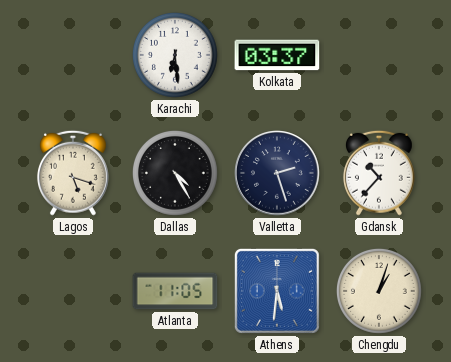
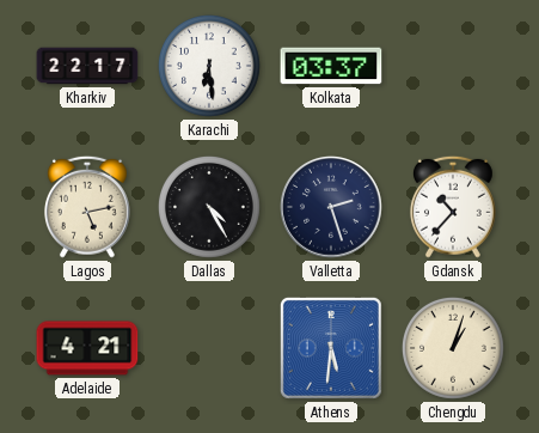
Kharkiv: none -> 22:17 (87, 66)
Lagos: 5:18 -> 5:13 (87, 207)
Adelaide: none -> 4:21 (87, 348)
Atlanta: 11:05 -> none (175, 291)
